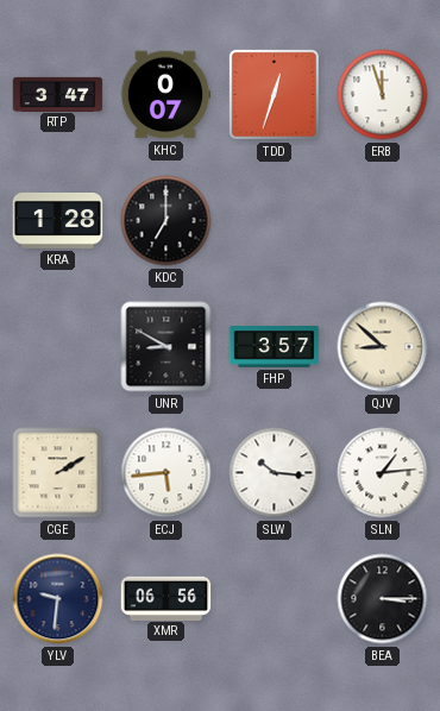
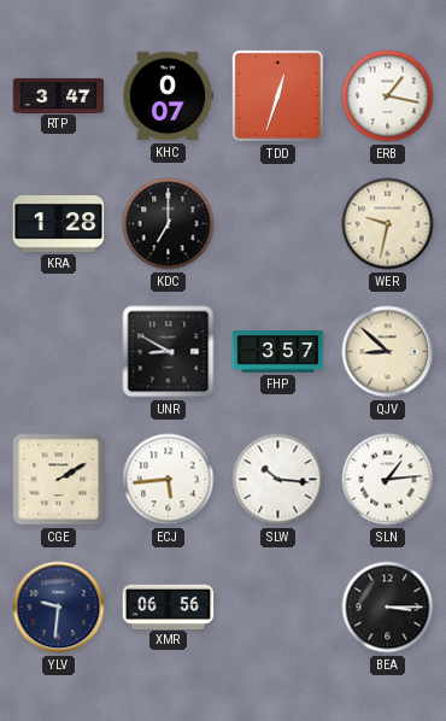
ERB: 11:57 -> 1:17 (388, 96)
WER: none -> 9:32 (388, 224)
